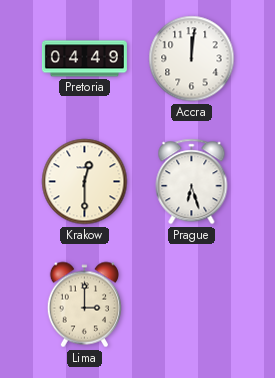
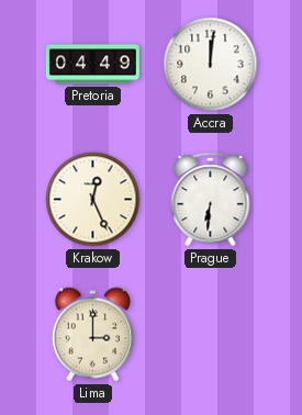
Krakow: 12:30 -> 12:26 (93, 200)
Prague: 6:27 -> 6:31 (211, 200)
